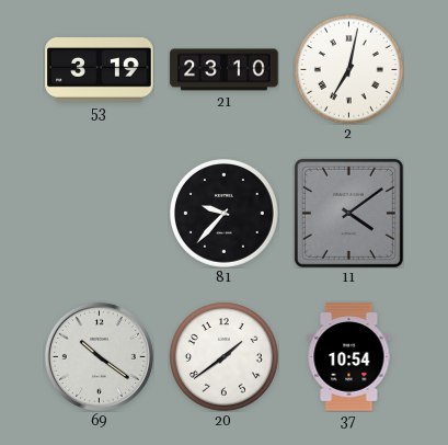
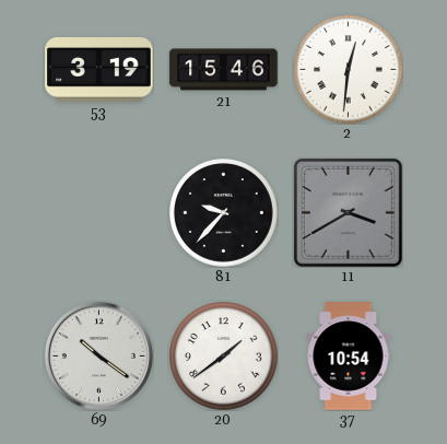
21: 23:10 -> 15:46 (224, 70)
2: 7:02 -> 12:31 (349, 70)
11: 4:09 -> 3:40 (348, 212)
